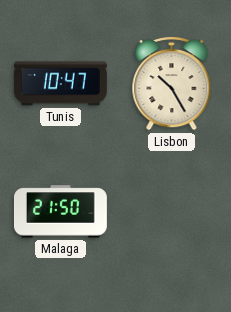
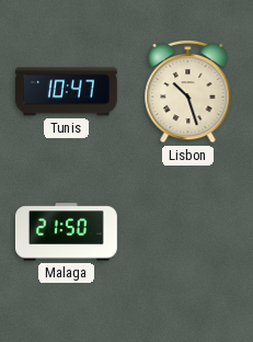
Lisbon: 10:25 -> 10:27 (188, 91)
